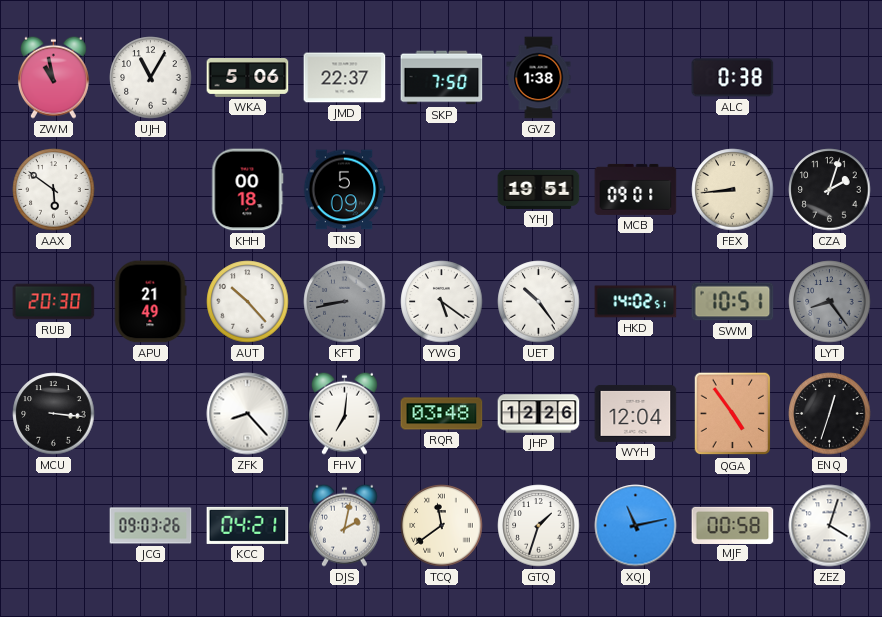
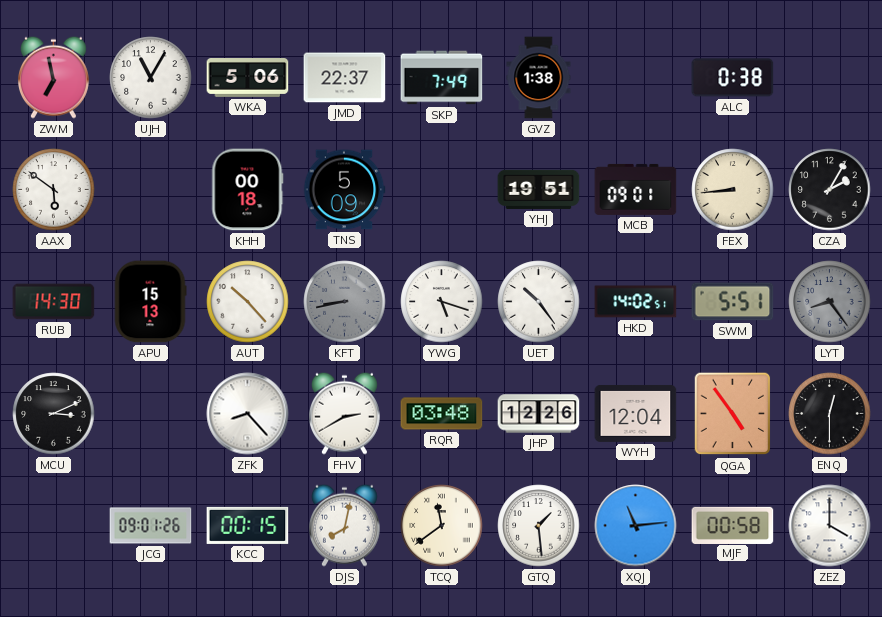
ZWM: 10:58 -> 6:58 (53, 77)
SKP: 7:50 -> 7:49 (442, 78)
CZA: 2:03 -> 2:05 (830, 190)
RUB: 20:30 -> 14:30 (54, 302)
APU: 21:49 -> 15:13 (150, 302)
YWG: 5:21 -> 5:18 (442, 302)
SWM: 10:51 -> 5:51 (733, 302)
MCU: 3:16 -> 3:11 (54, 414)
FHV: 7:01 -> 2:40 (344, 413)
ENQ: 12:33 -> 12:30 (830, 414)
JCG: 09:03 -> 09:01 (151, 526)
KCC: 04:21 -> 00:15 (248, 525)
DJS: 2:02 -> 8:02 (344, 525)
GTQ: 1:33 -> 1:29 (539, 526)
XQJ: 11:13 -> 11:14 (636, 526)
ZEZ: 4:03 -> 4:00 (830, 526)
